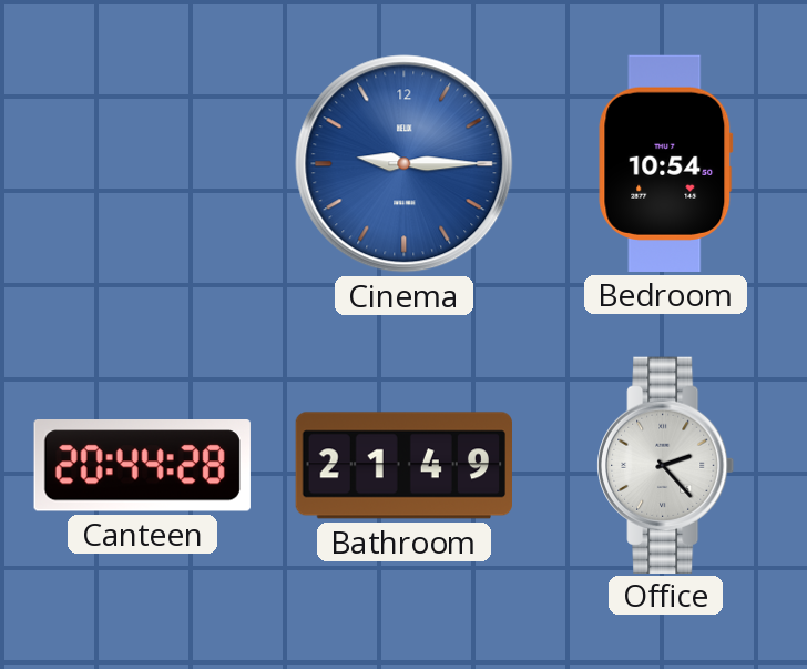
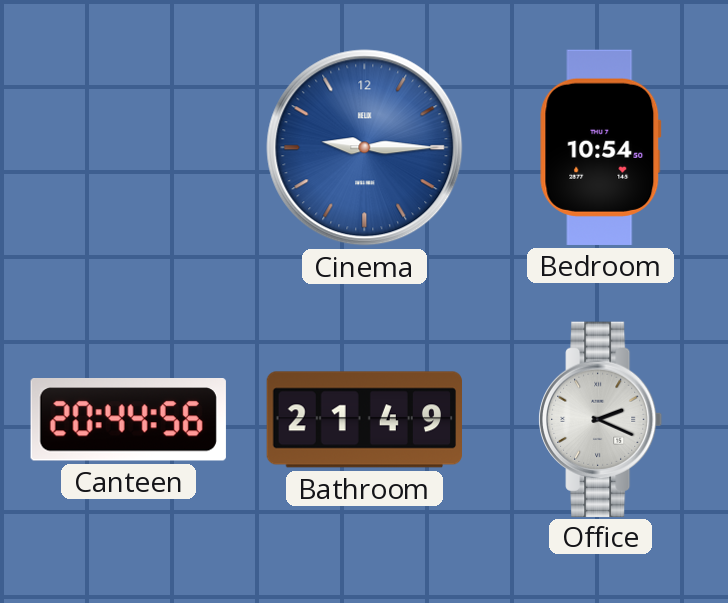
Canteen: 20:44:28 -> 20:44:56 (128, 419)
Office: 2:23 -> 2:19 (601, 419)
